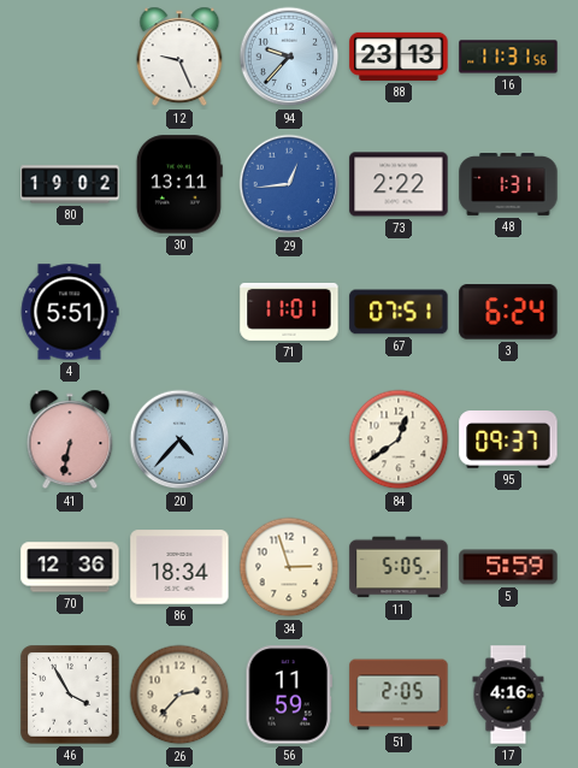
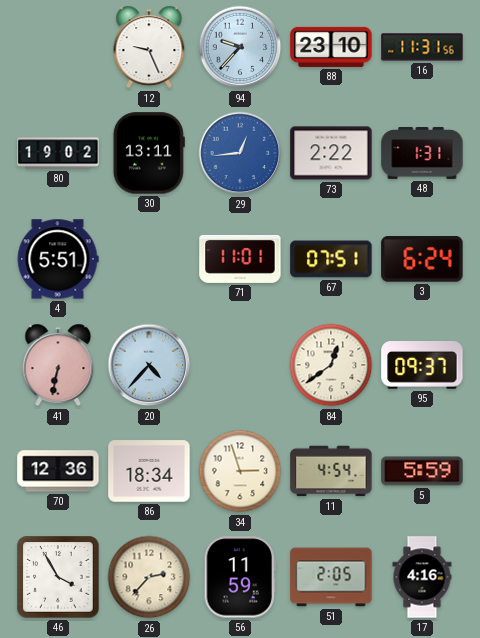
88: 23:13 -> 23:10 (331, 47)
11: 5:05 -> 4:54 (331, 471)
